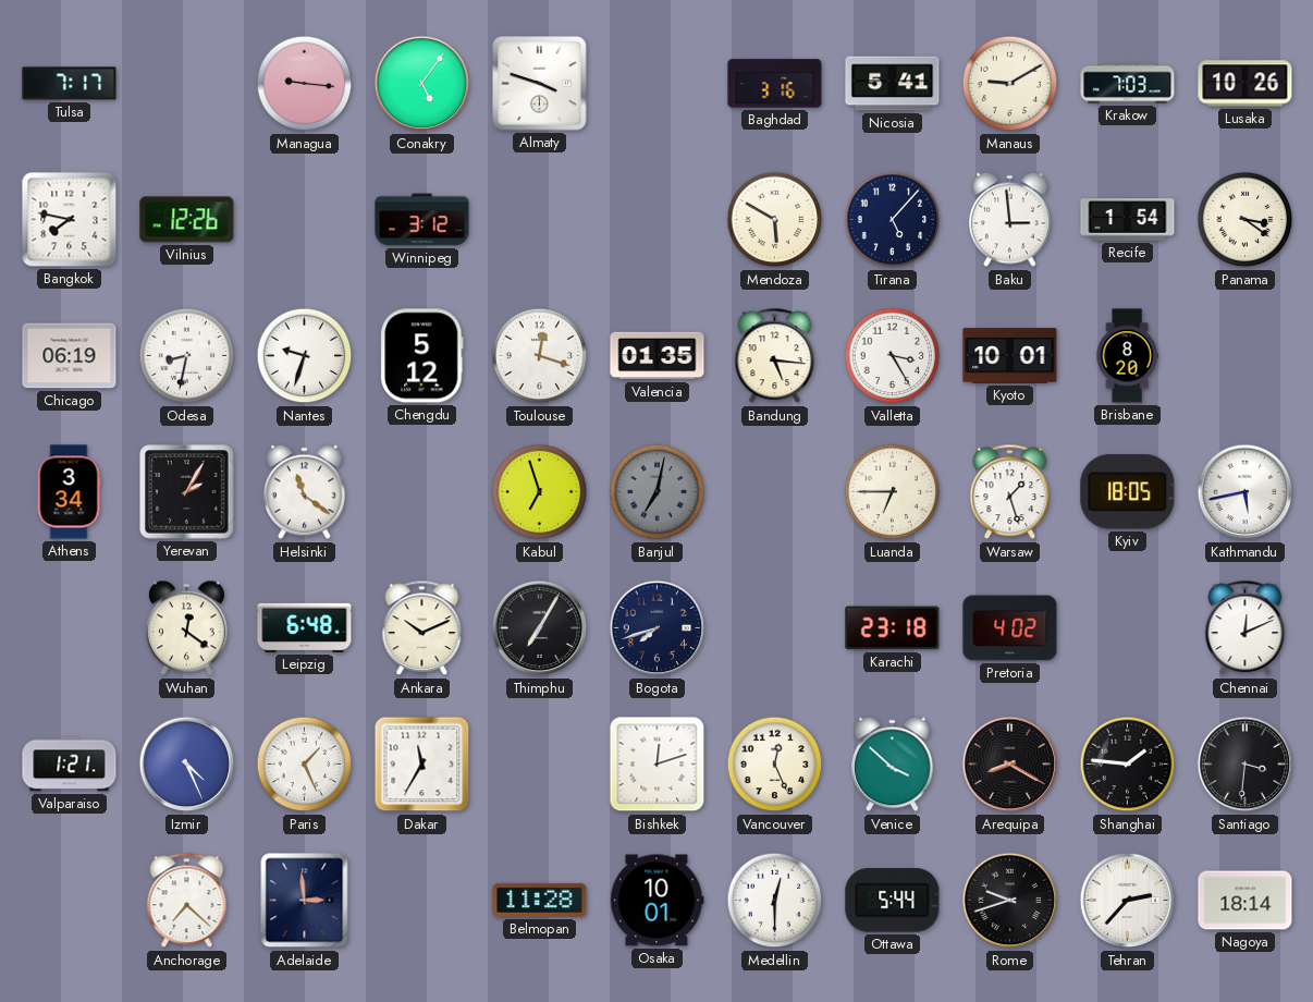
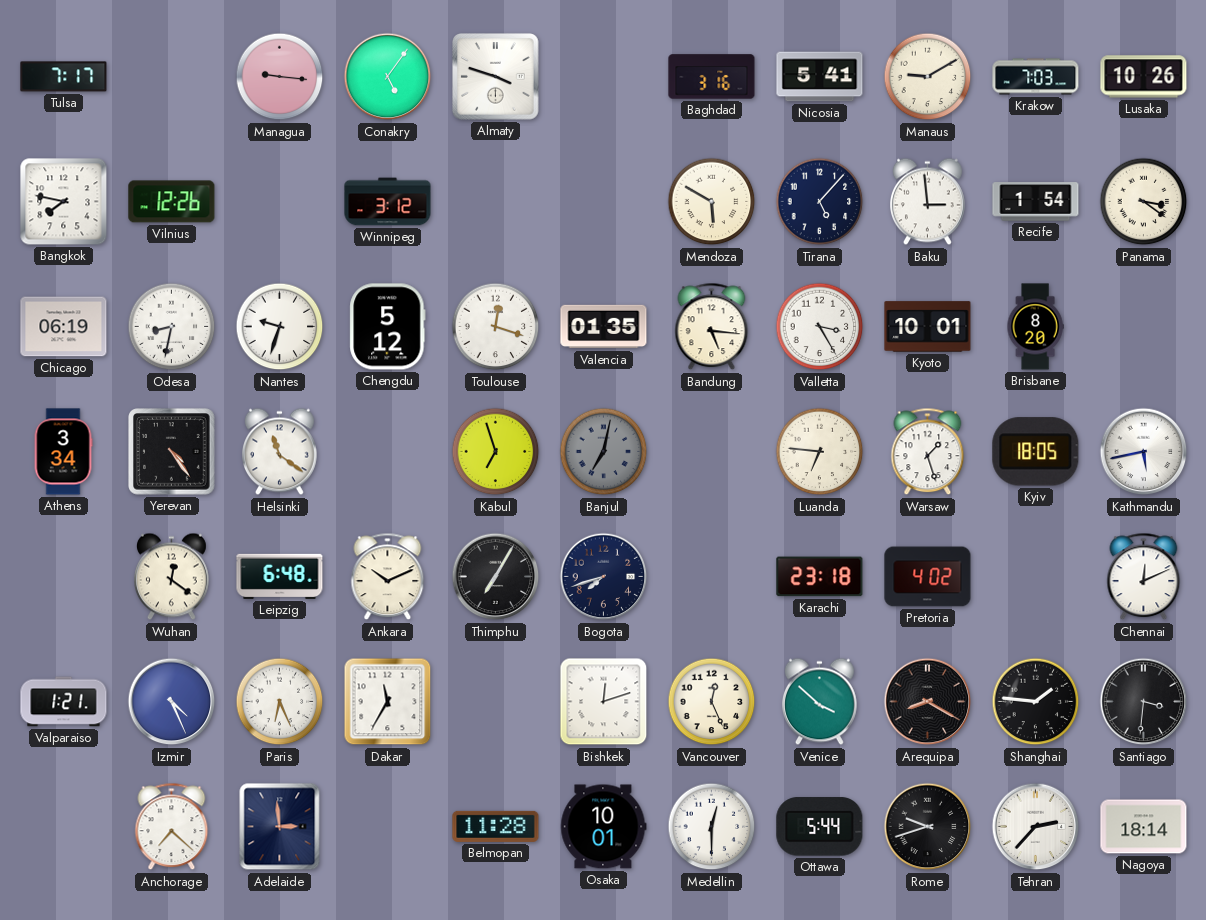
Yerevan: 2:05 -> 4:24 (172, 452)
Luanda: 6:45 -> 6:46 (820, 452)
Paris: 1:26 -> 6:26 (280, 702)
